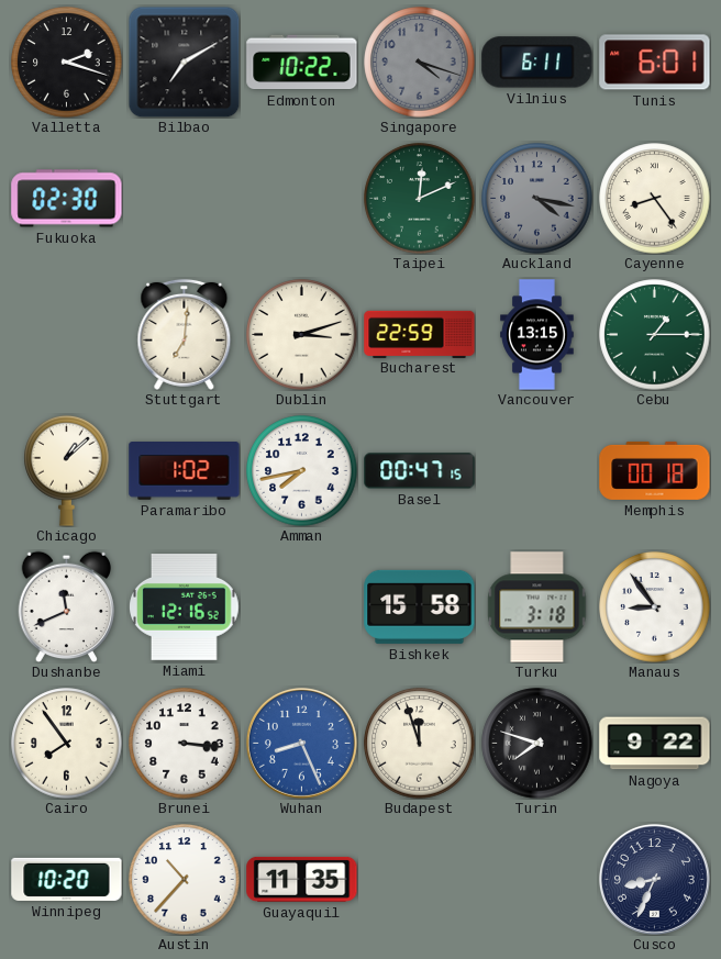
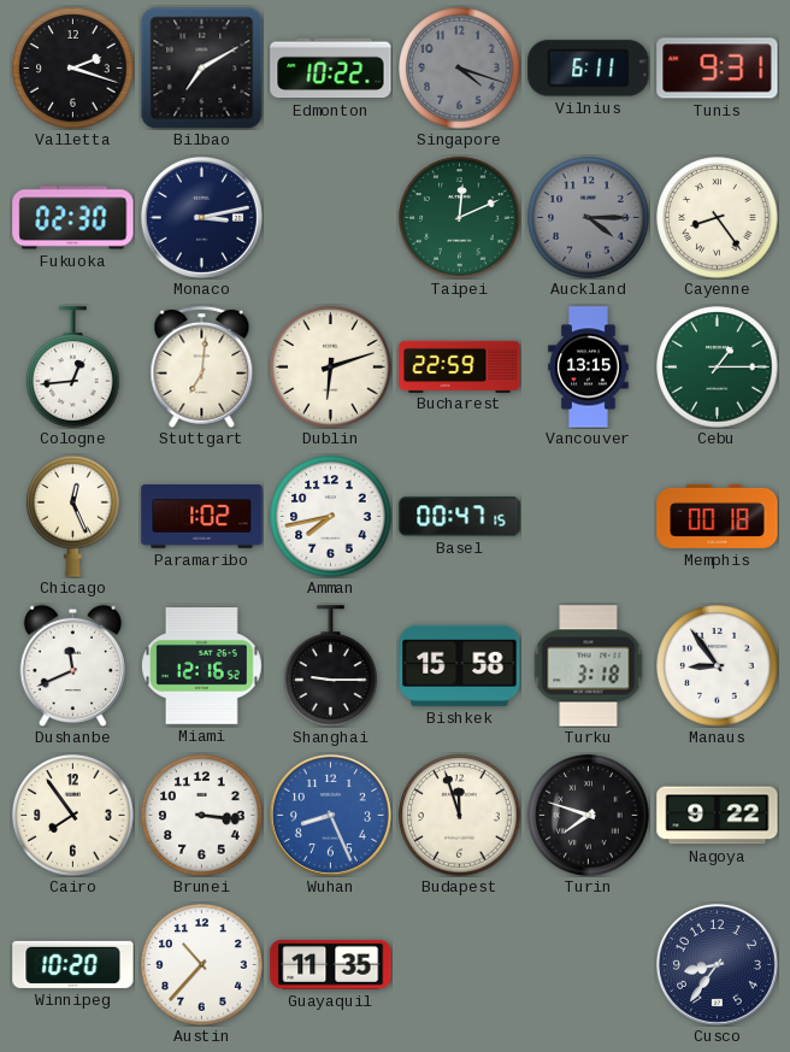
Tunis: 6:01 -> 9:31 (718, 69)
Monaco: none -> 3:13 (201, 217)
Auckland: 4:17 -> 4:15 (589, 218)
Cologne: none -> 12:44 (73, 368)
Dublin: 3:12 -> 6:12 (331, 368)
Chicago: 1:08 -> 12:26 (73, 516)
Shanghai: none -> 9:15 (331, 666)
Cusco: 8:34 -> 8:36 (717, 964)
